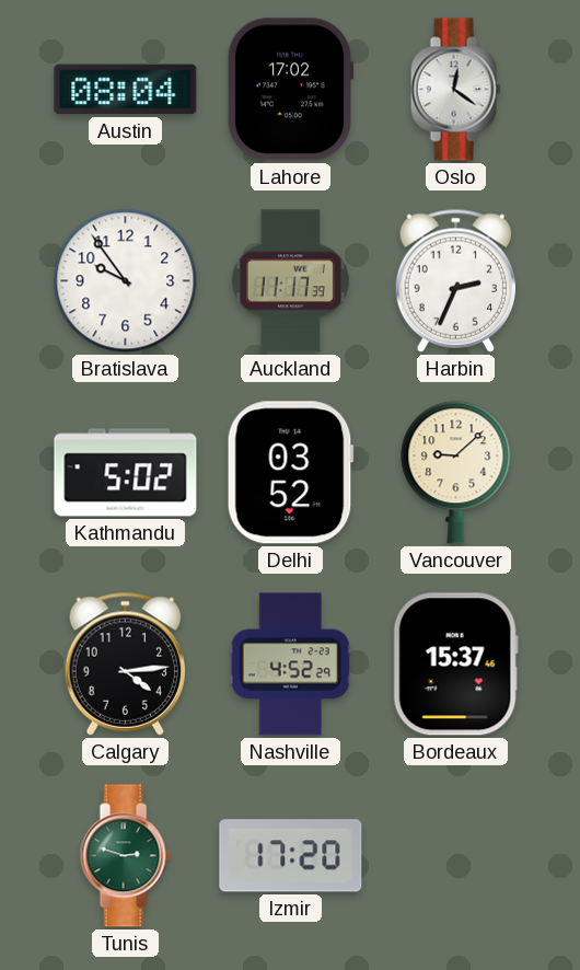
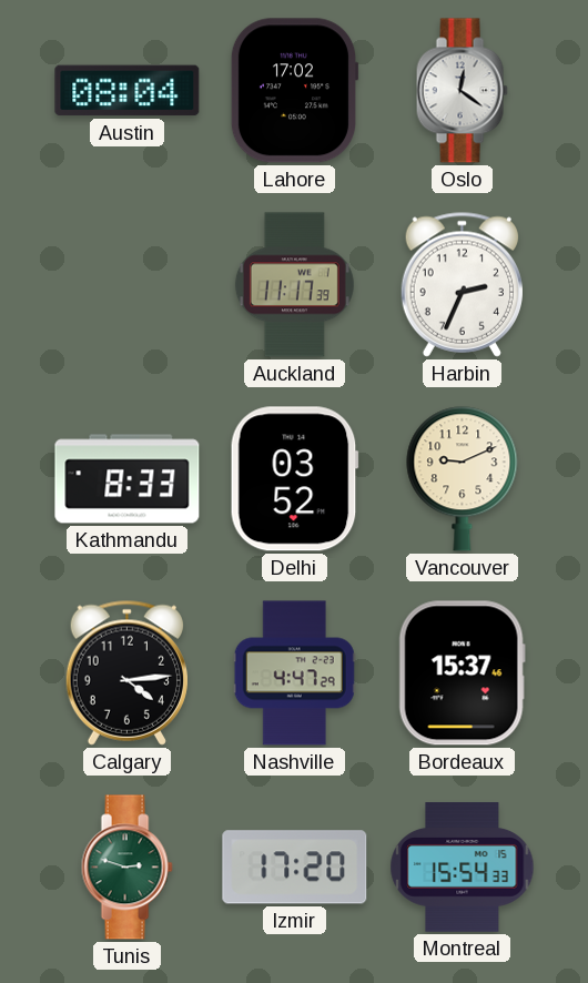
Bratislava: 9:54 -> none (126, 281)
Kathmandu: 5:02 -> 8:33 (128, 479)
Vancouver: 9:08 -> 9:11 (463, 479)
Nashville: 4:52 -> 4:47 (294, 673)
Montreal: none -> 15:54 (463, 868)
